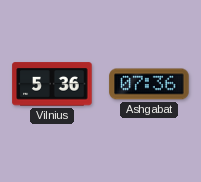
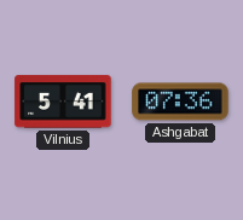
Vilnius: 5:36 -> 5:41 (63, 102)
